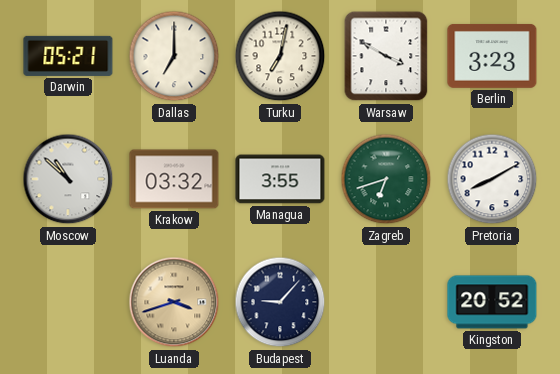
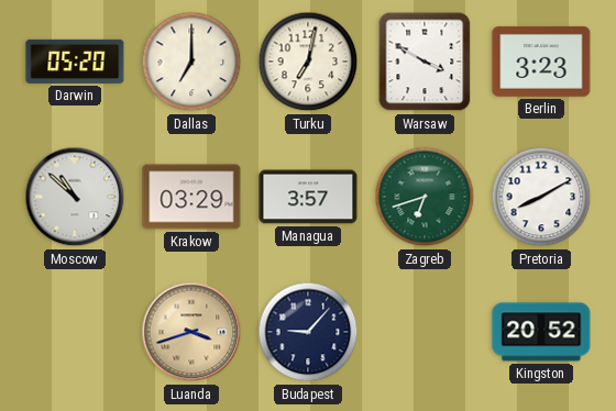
Darwin: 05:21 -> 05:20 (75, 62)
Krakow: 03:32 -> 03:29 (191, 197)
Managua: 3:55 -> 3:57 (308, 197)
